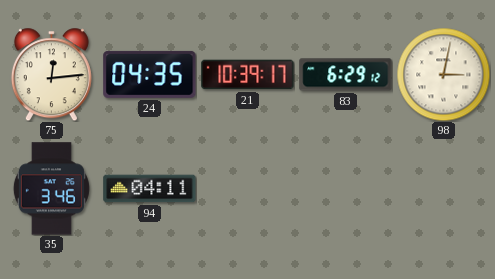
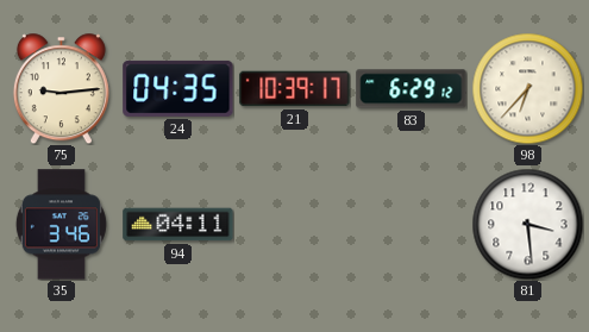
75: 12:14 -> 9:14 (61, 88)
98: 3:02 -> 6:37 (527, 88)
81: none -> 3:29 (527, 224)
